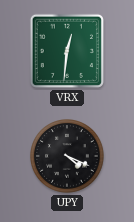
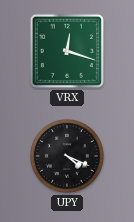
VRX: 12:31 -> 12:18 (67, 51)
